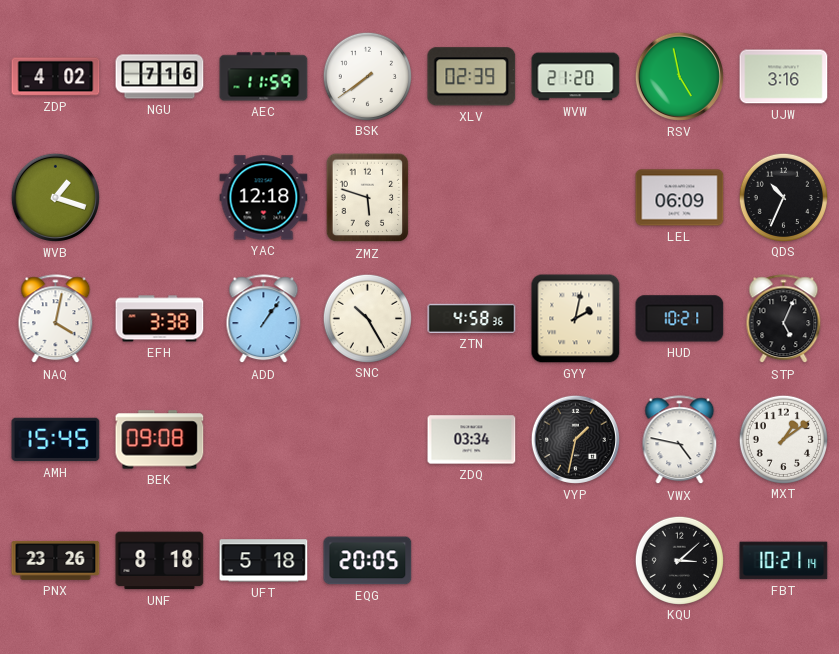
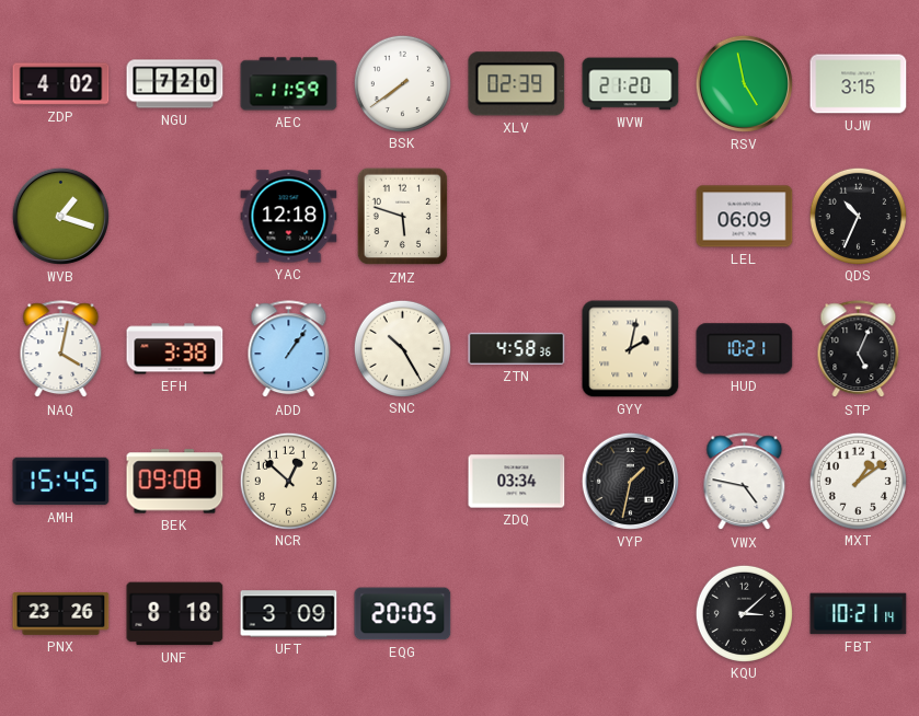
NGU: 7:16 -> 7:20 (175, 84)
UJW: 3:16 -> 3:15 (859, 84)
NCR: none -> 12:52 (288, 481)
UFT: 5:18 -> 3:09 (289, 614)
